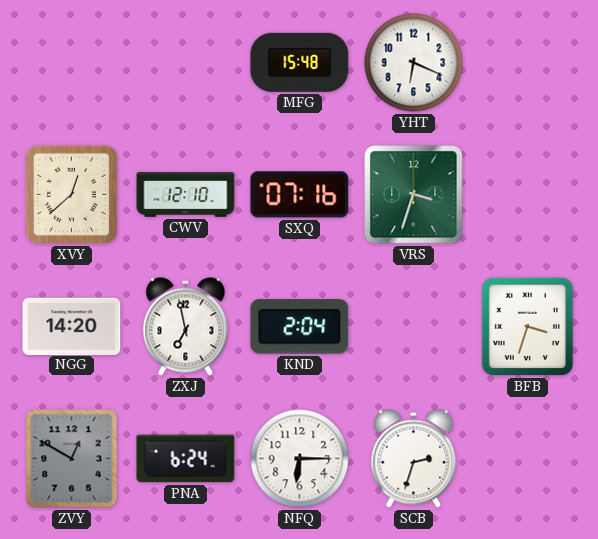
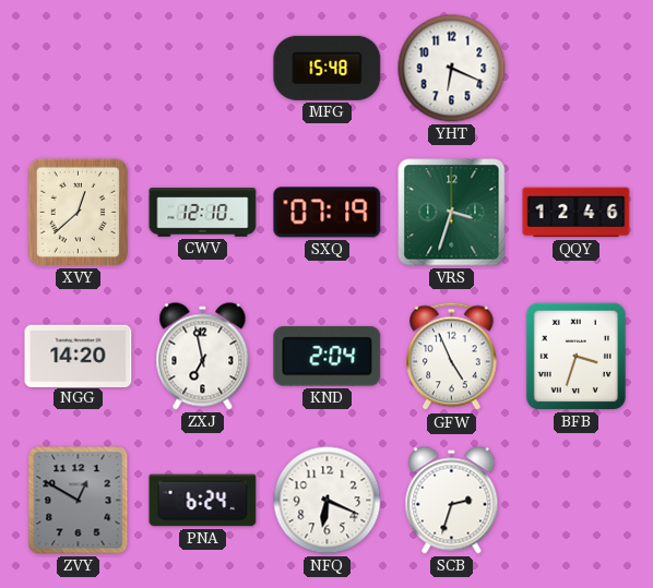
SXQ: 07:16 -> 07:19 (328, 213)
QQY: none -> 12:46 (577, 213)
GFW: none -> 4:56 (452, 357)
NFQ: 6:15 -> 6:19 (328, 501)
